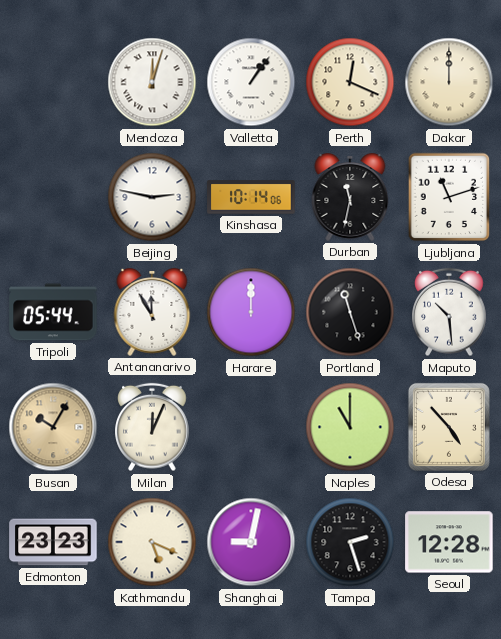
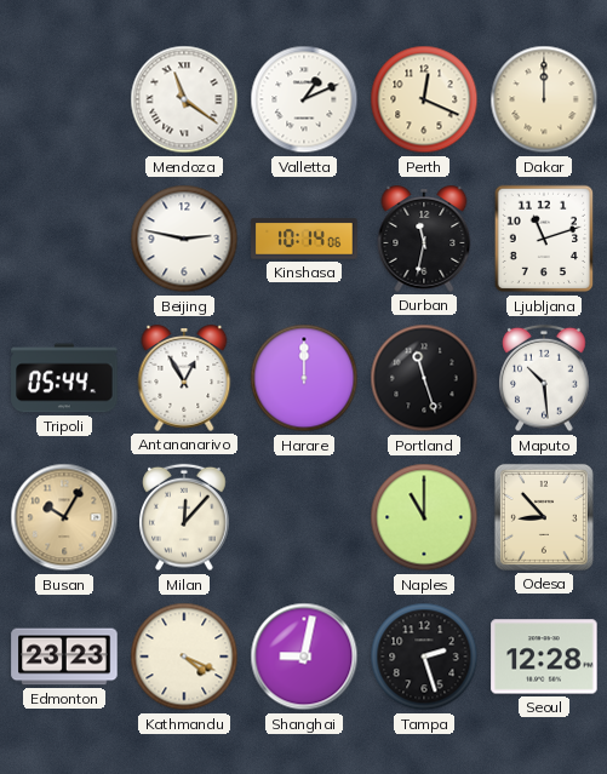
Mendoza: 12:03 -> 11:21 (184, 99)
Valletta: 1:06 -> 1:11 (304, 99)
Antananarivo: 11:55 -> 12:55 (184, 379)
Milan: 12:04 -> 12:07 (184, 517)
Odesa: 4:53 -> 8:53 (544, 517)
Kathmandu: 5:19 -> 4:19 (184, 657)
